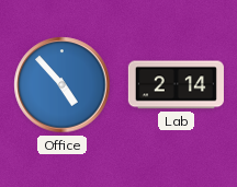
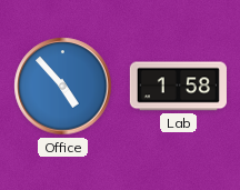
Lab: 2:14 -> 1:58 (178, 87)
